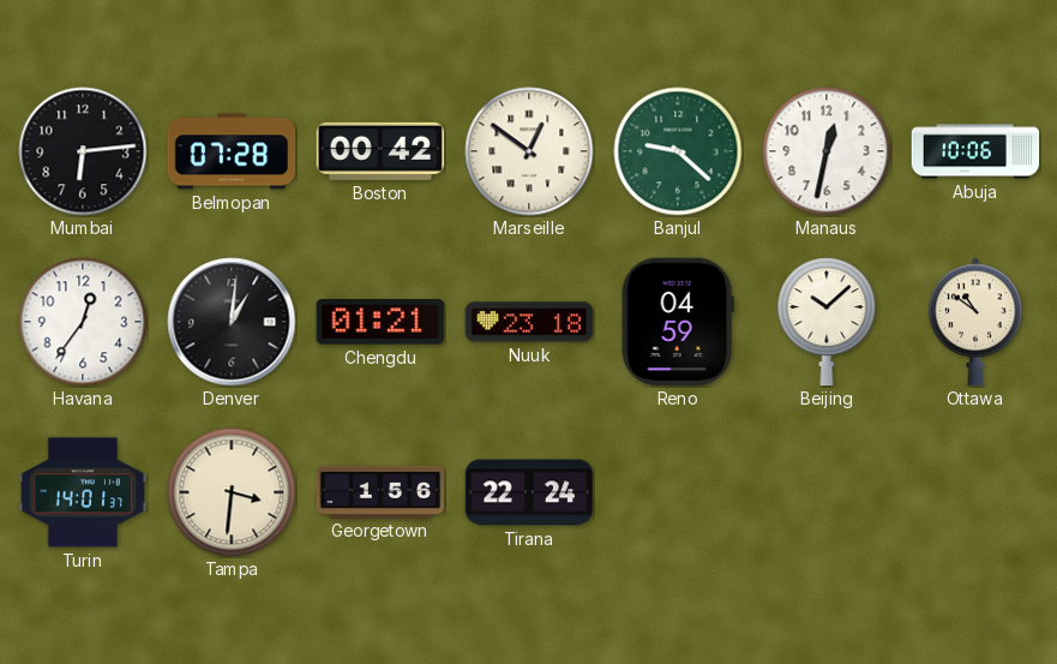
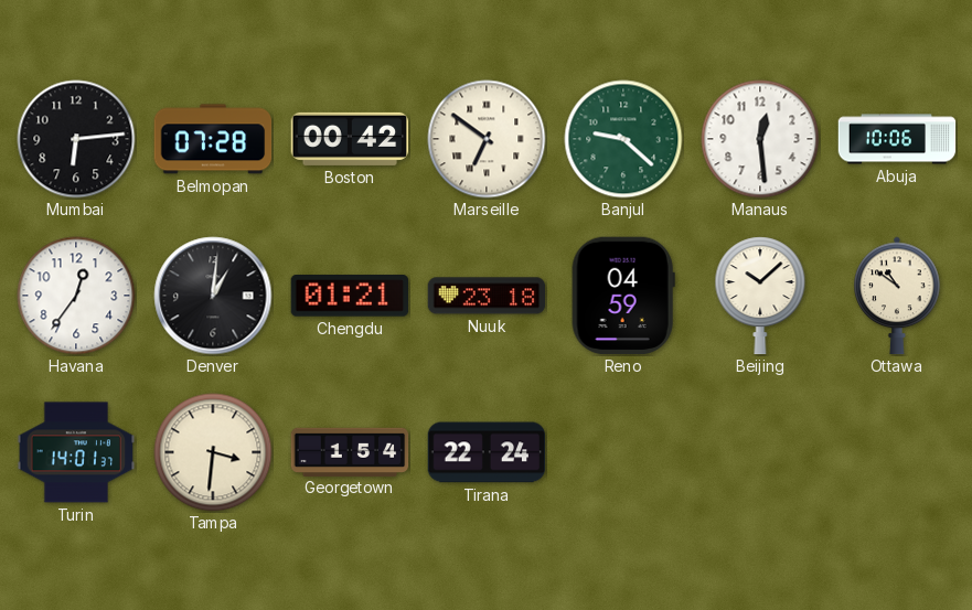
Marseille: 12:51 -> 6:51 (487, 139)
Manaus: 12:32 -> 12:29 (760, 139)
Georgetown: 1:56 -> 1:54 (350, 451)
